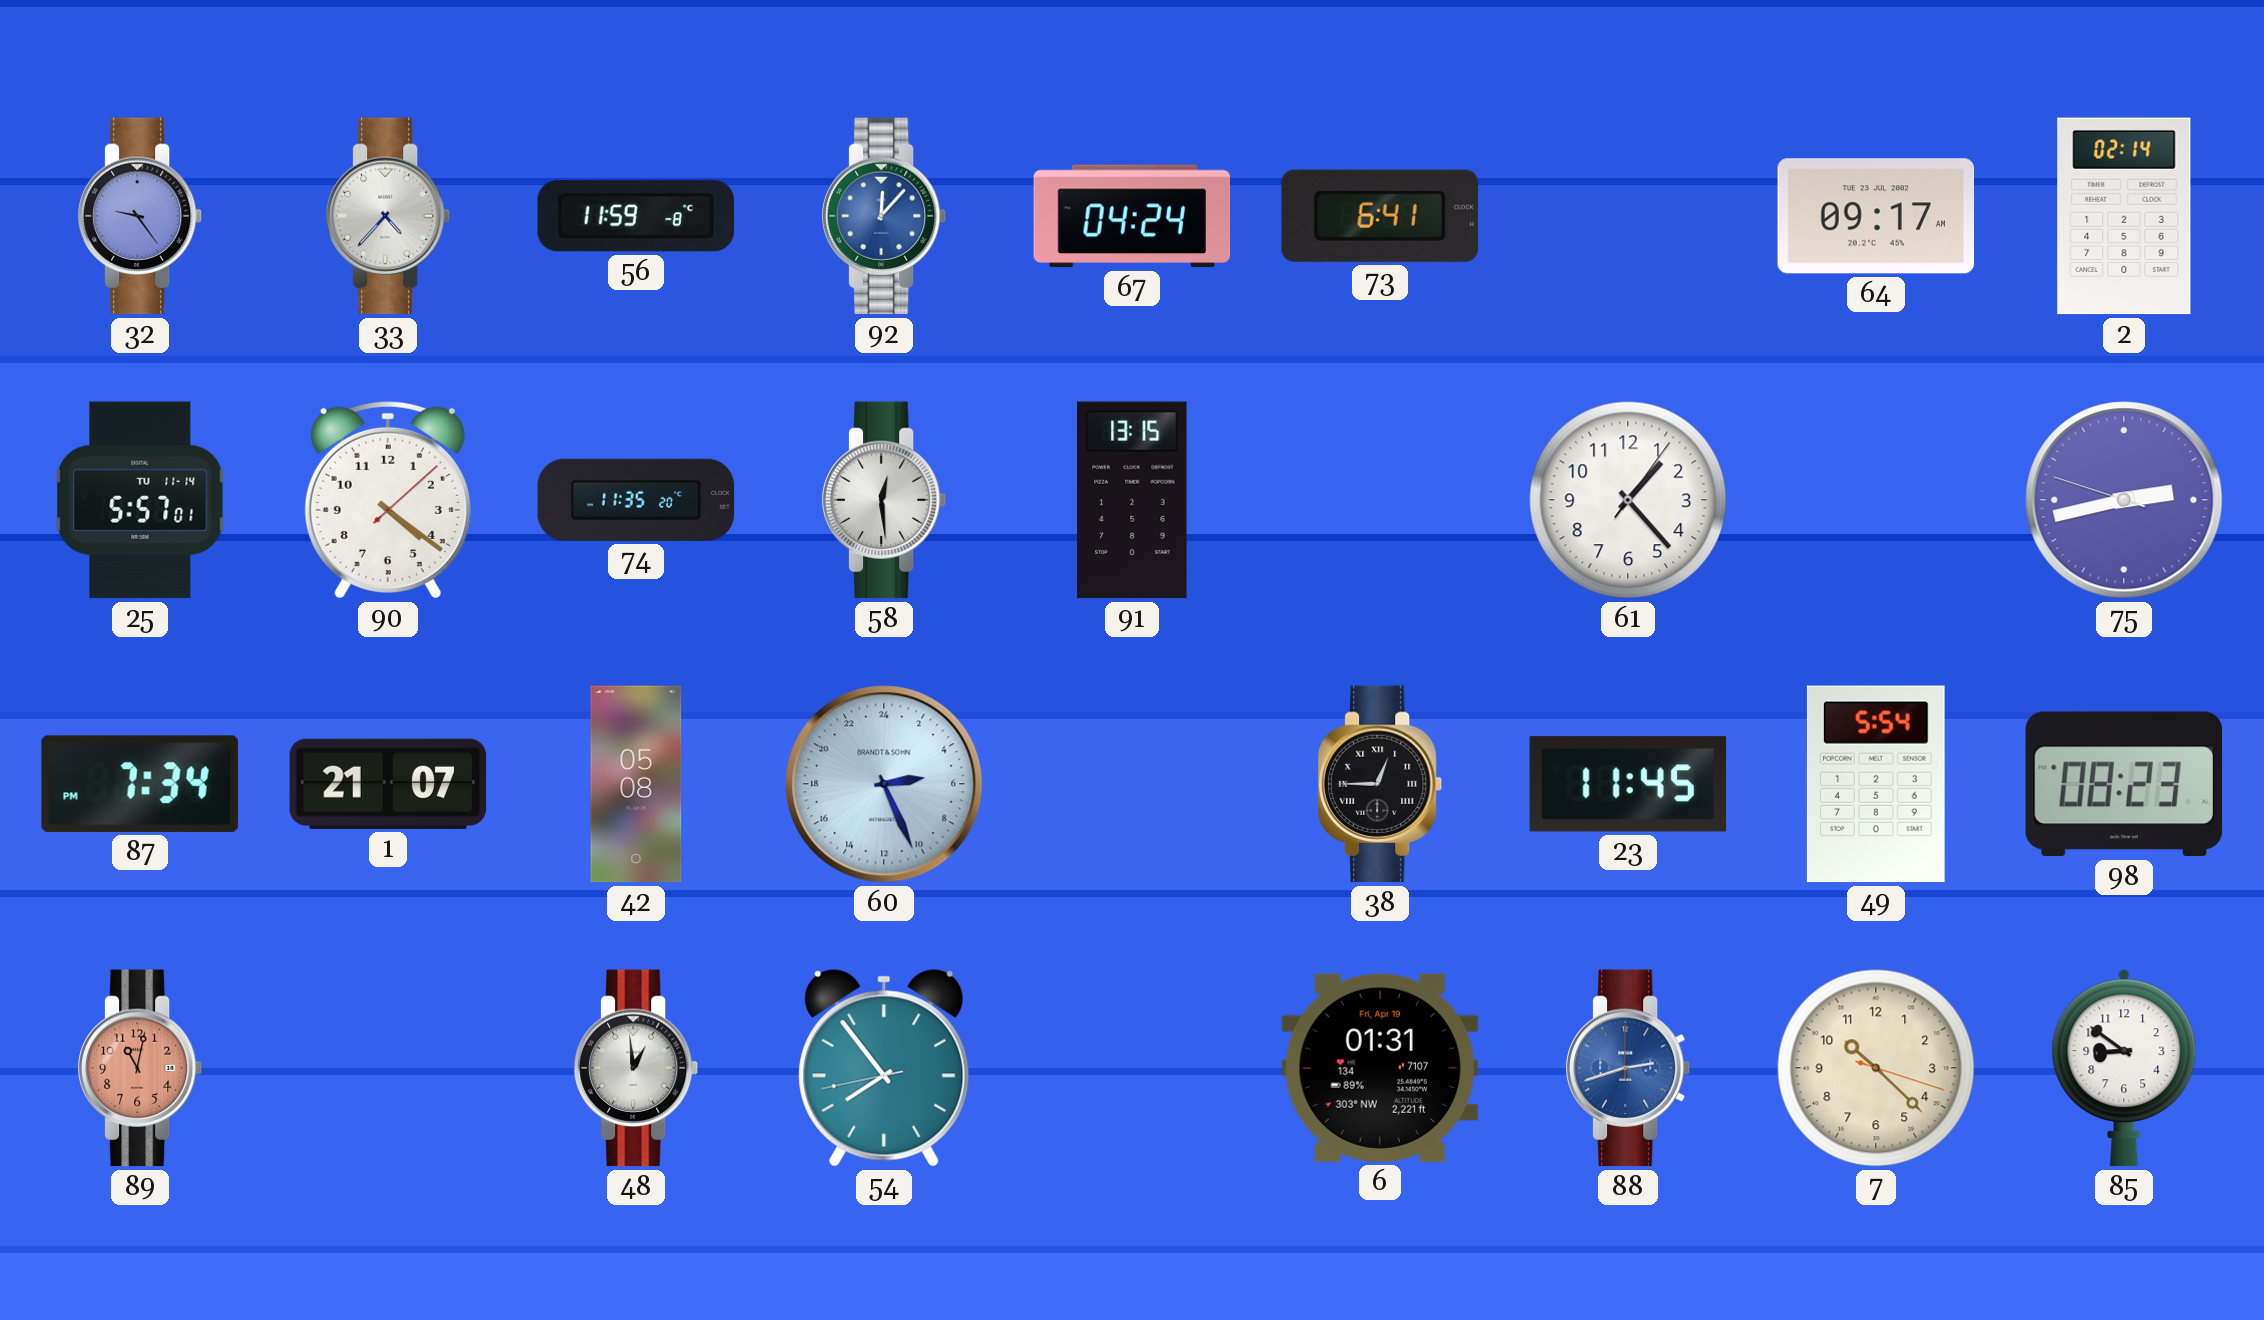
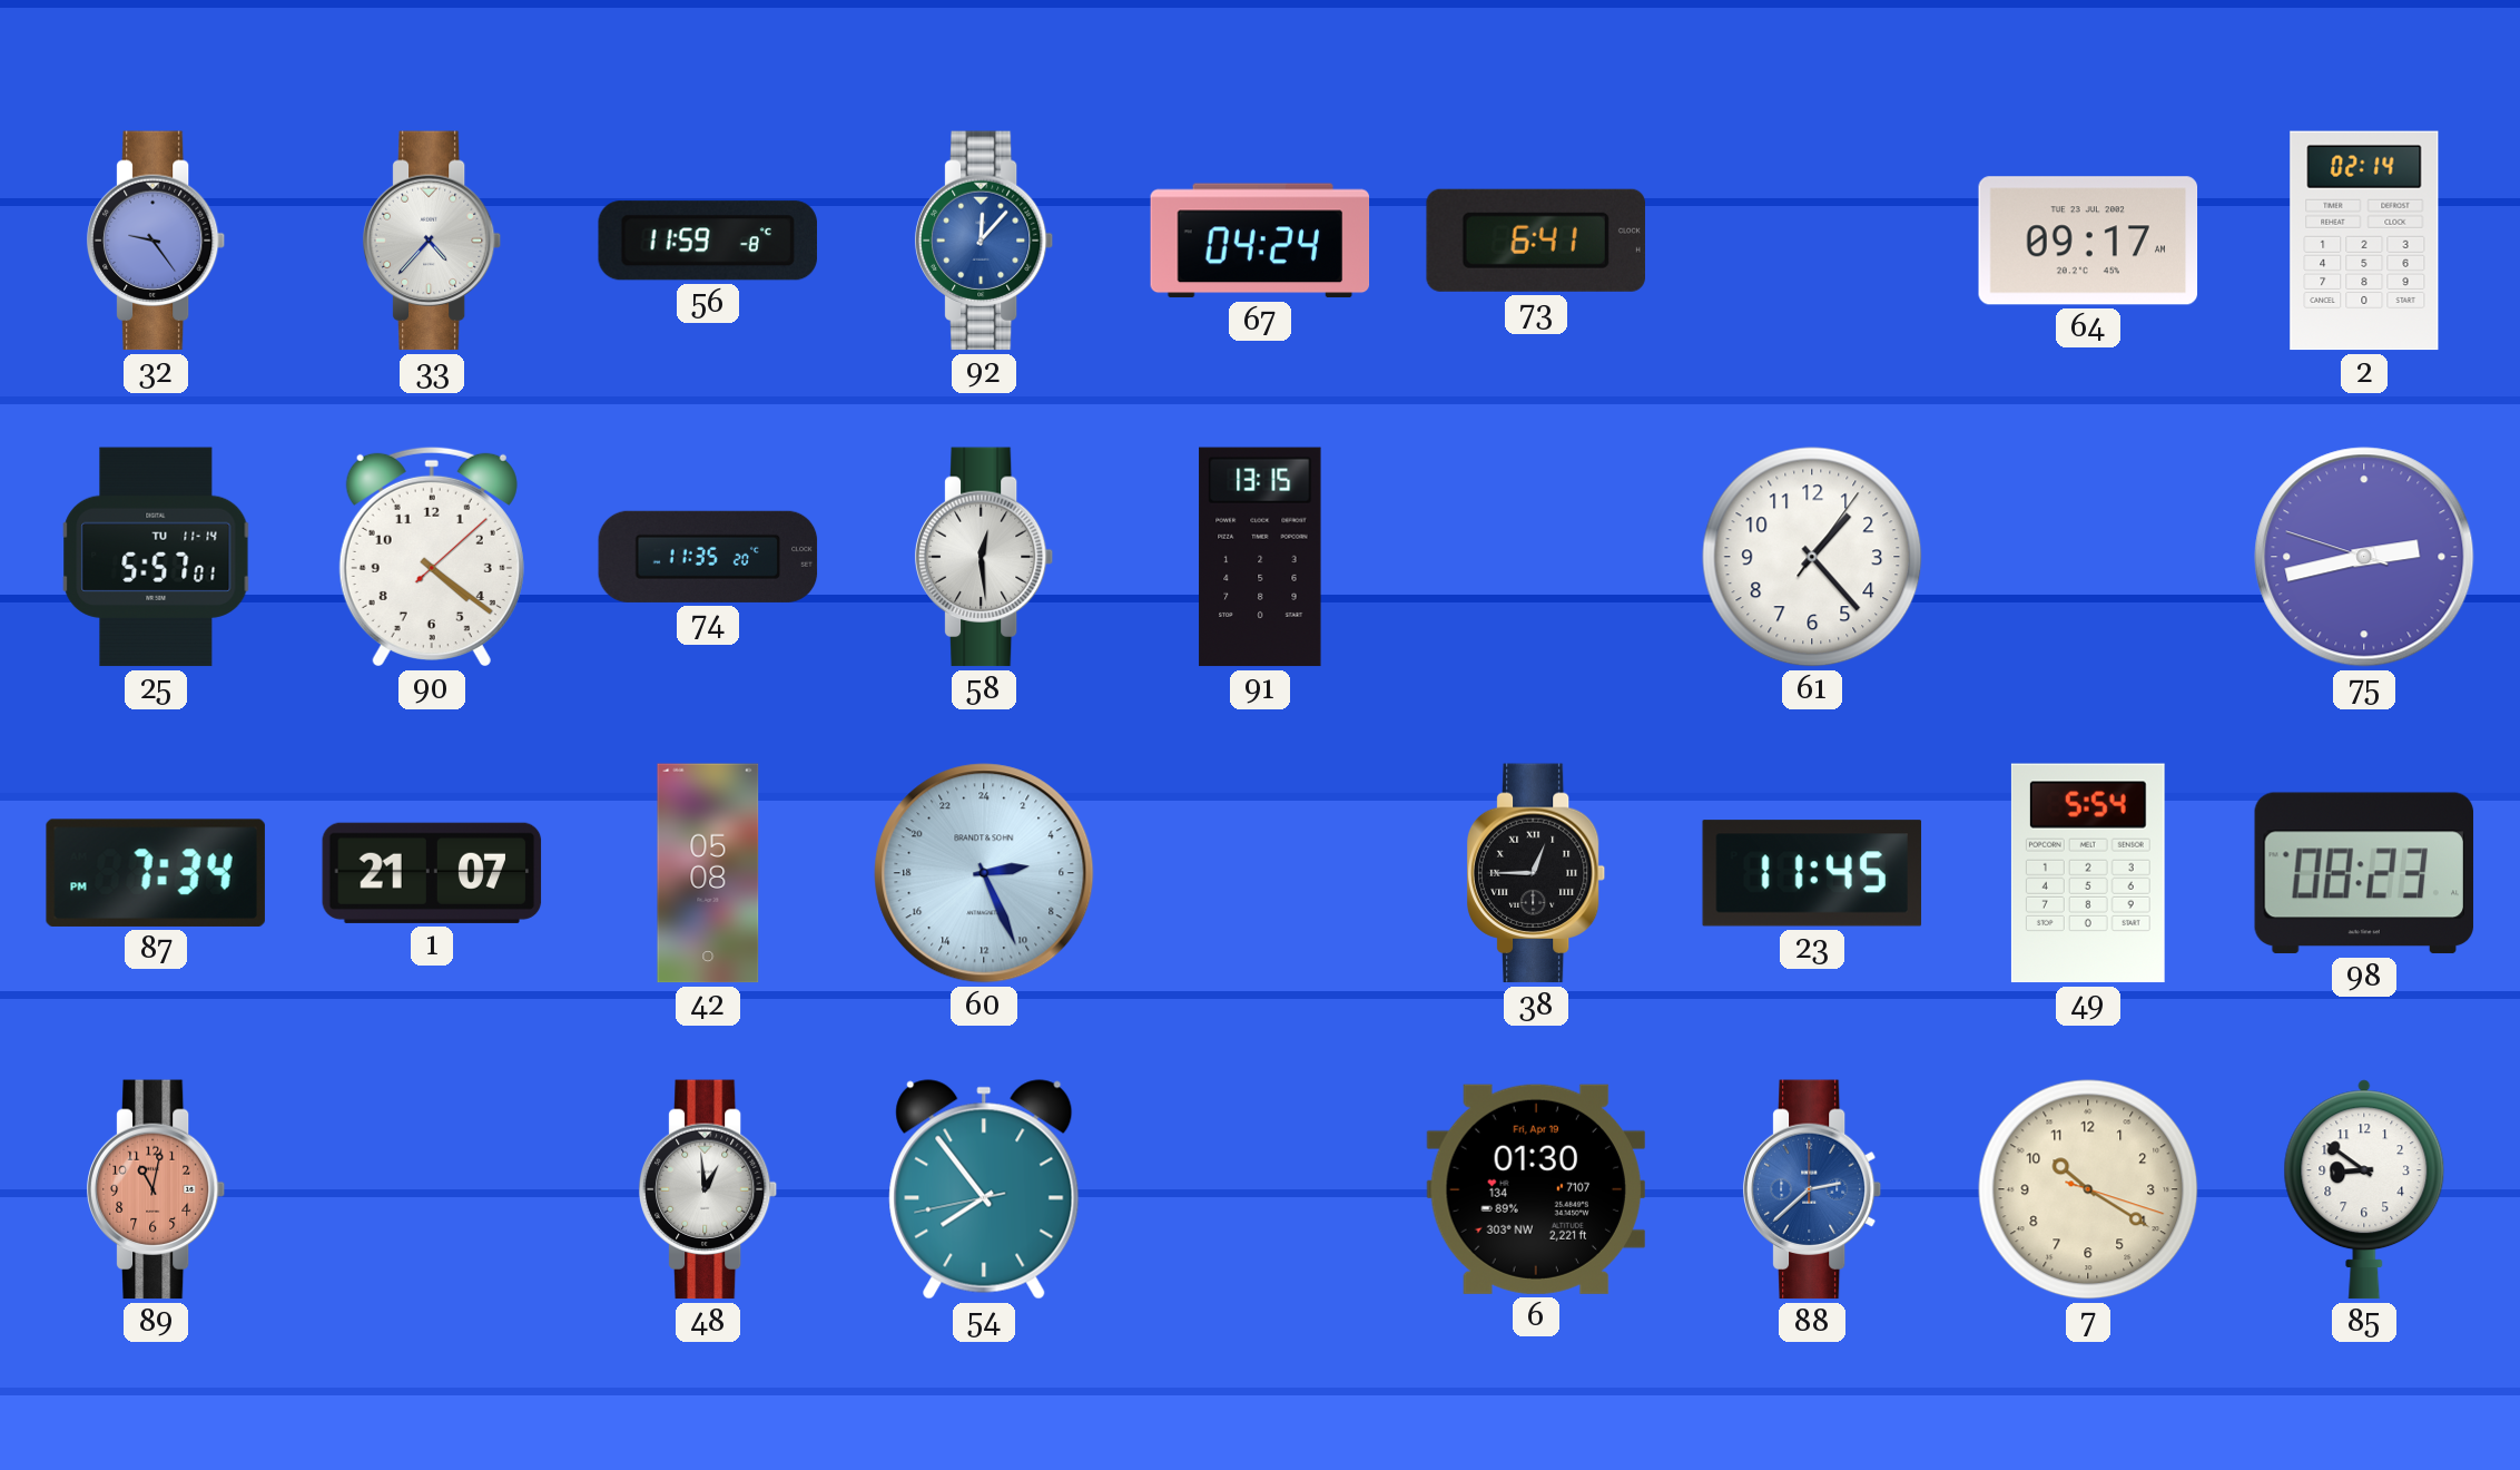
6: 01:31 -> 01:30 (1535, 1189)
88: 2:42 -> 2:38 (1812, 1189)
7: 10:22 -> 10:20 (2088, 1189)
